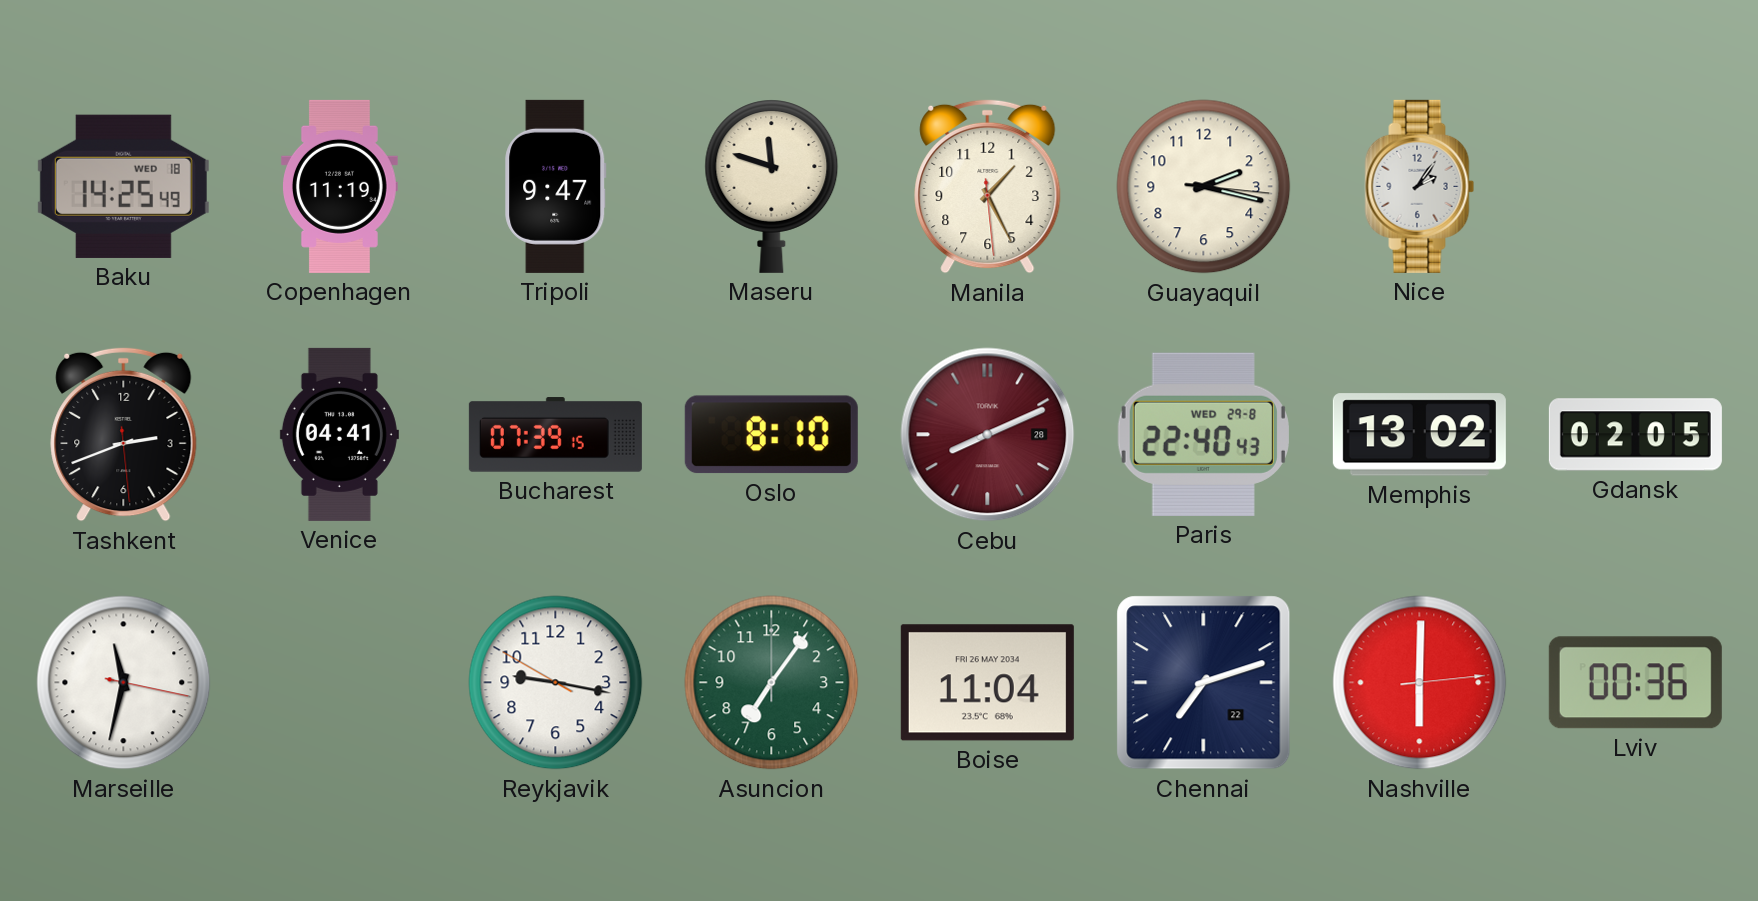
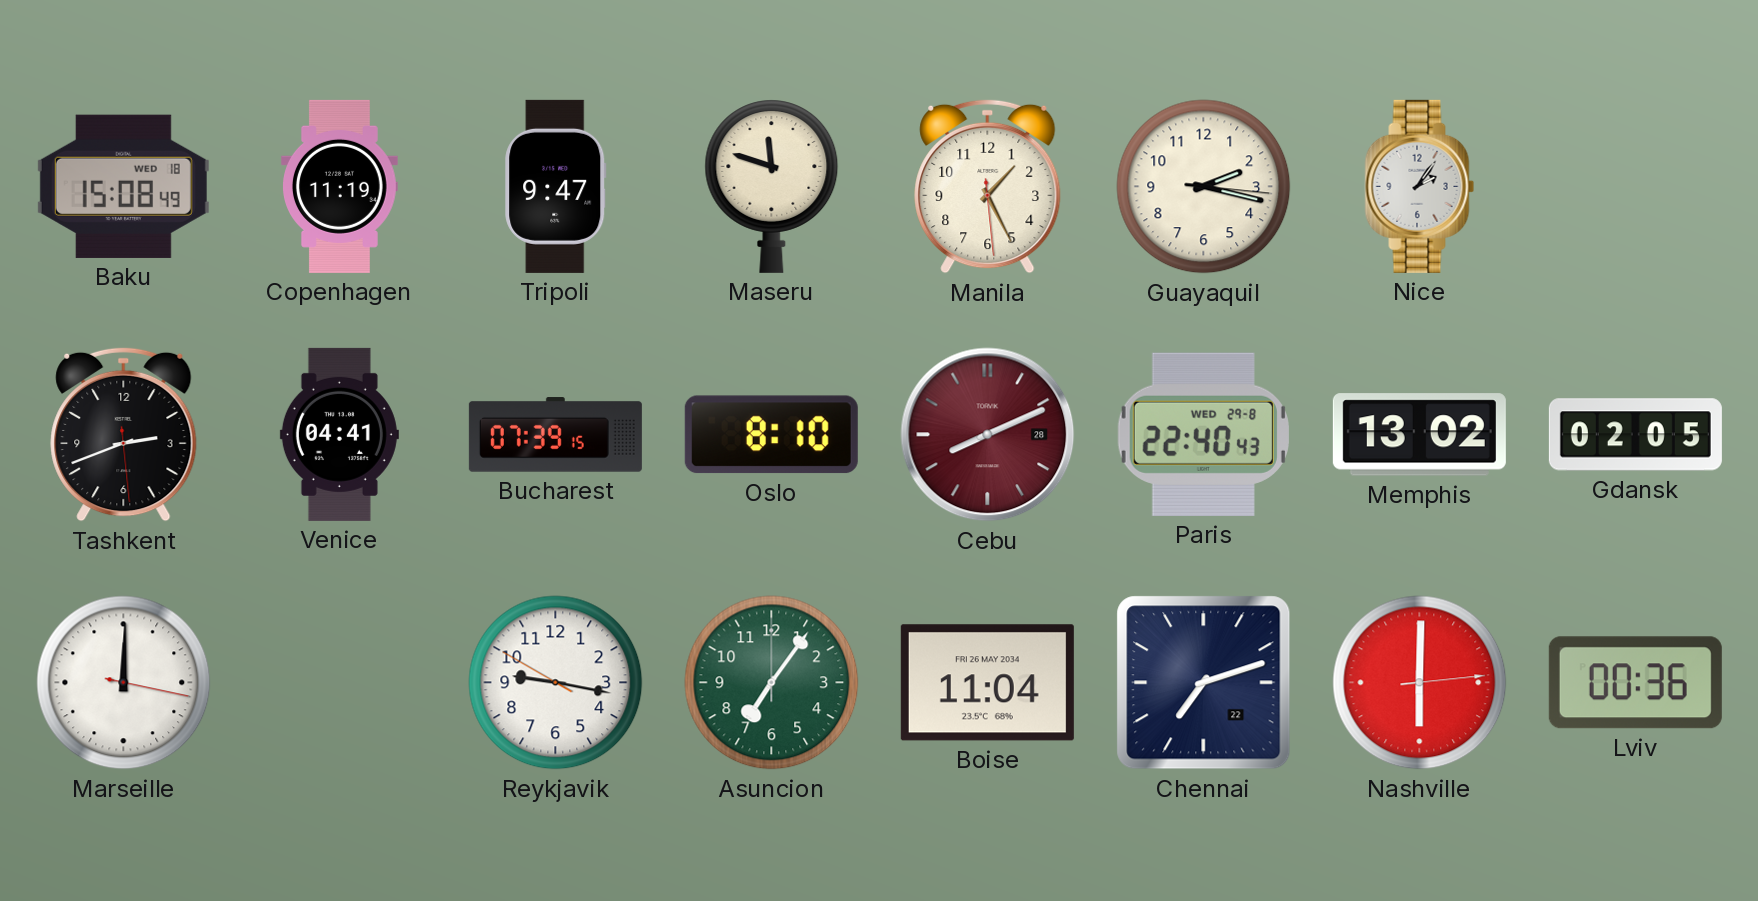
Baku: 14:25 -> 15:08 (123, 186)
Marseille: 11:32 -> 12:00 (124, 683)
